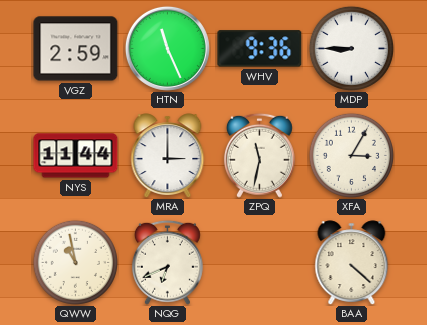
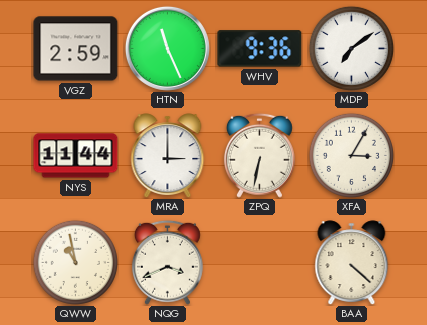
MDP: 8:45 -> 7:09 (351, 48)
ZPQ: 11:32 -> 6:32 (259, 155)
NQG: 6:41 -> 3:41 (167, 262)
